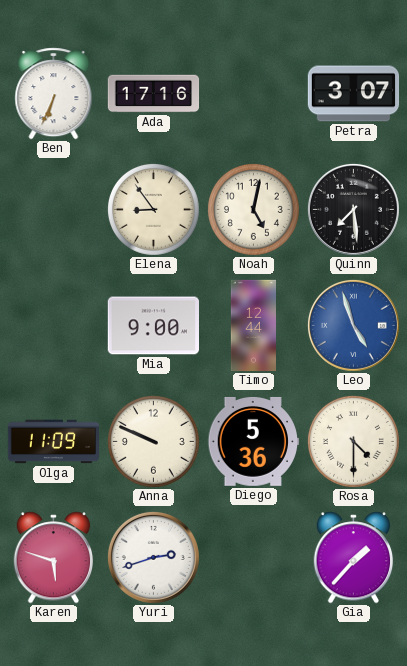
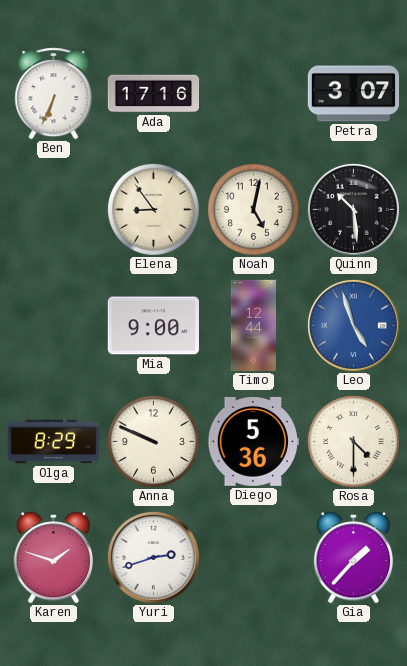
Quinn: 7:29 -> 10:29 (353, 209)
Olga: 11:09 -> 8:29 (53, 442)
Karen: 5:48 -> 1:48 (54, 558)
